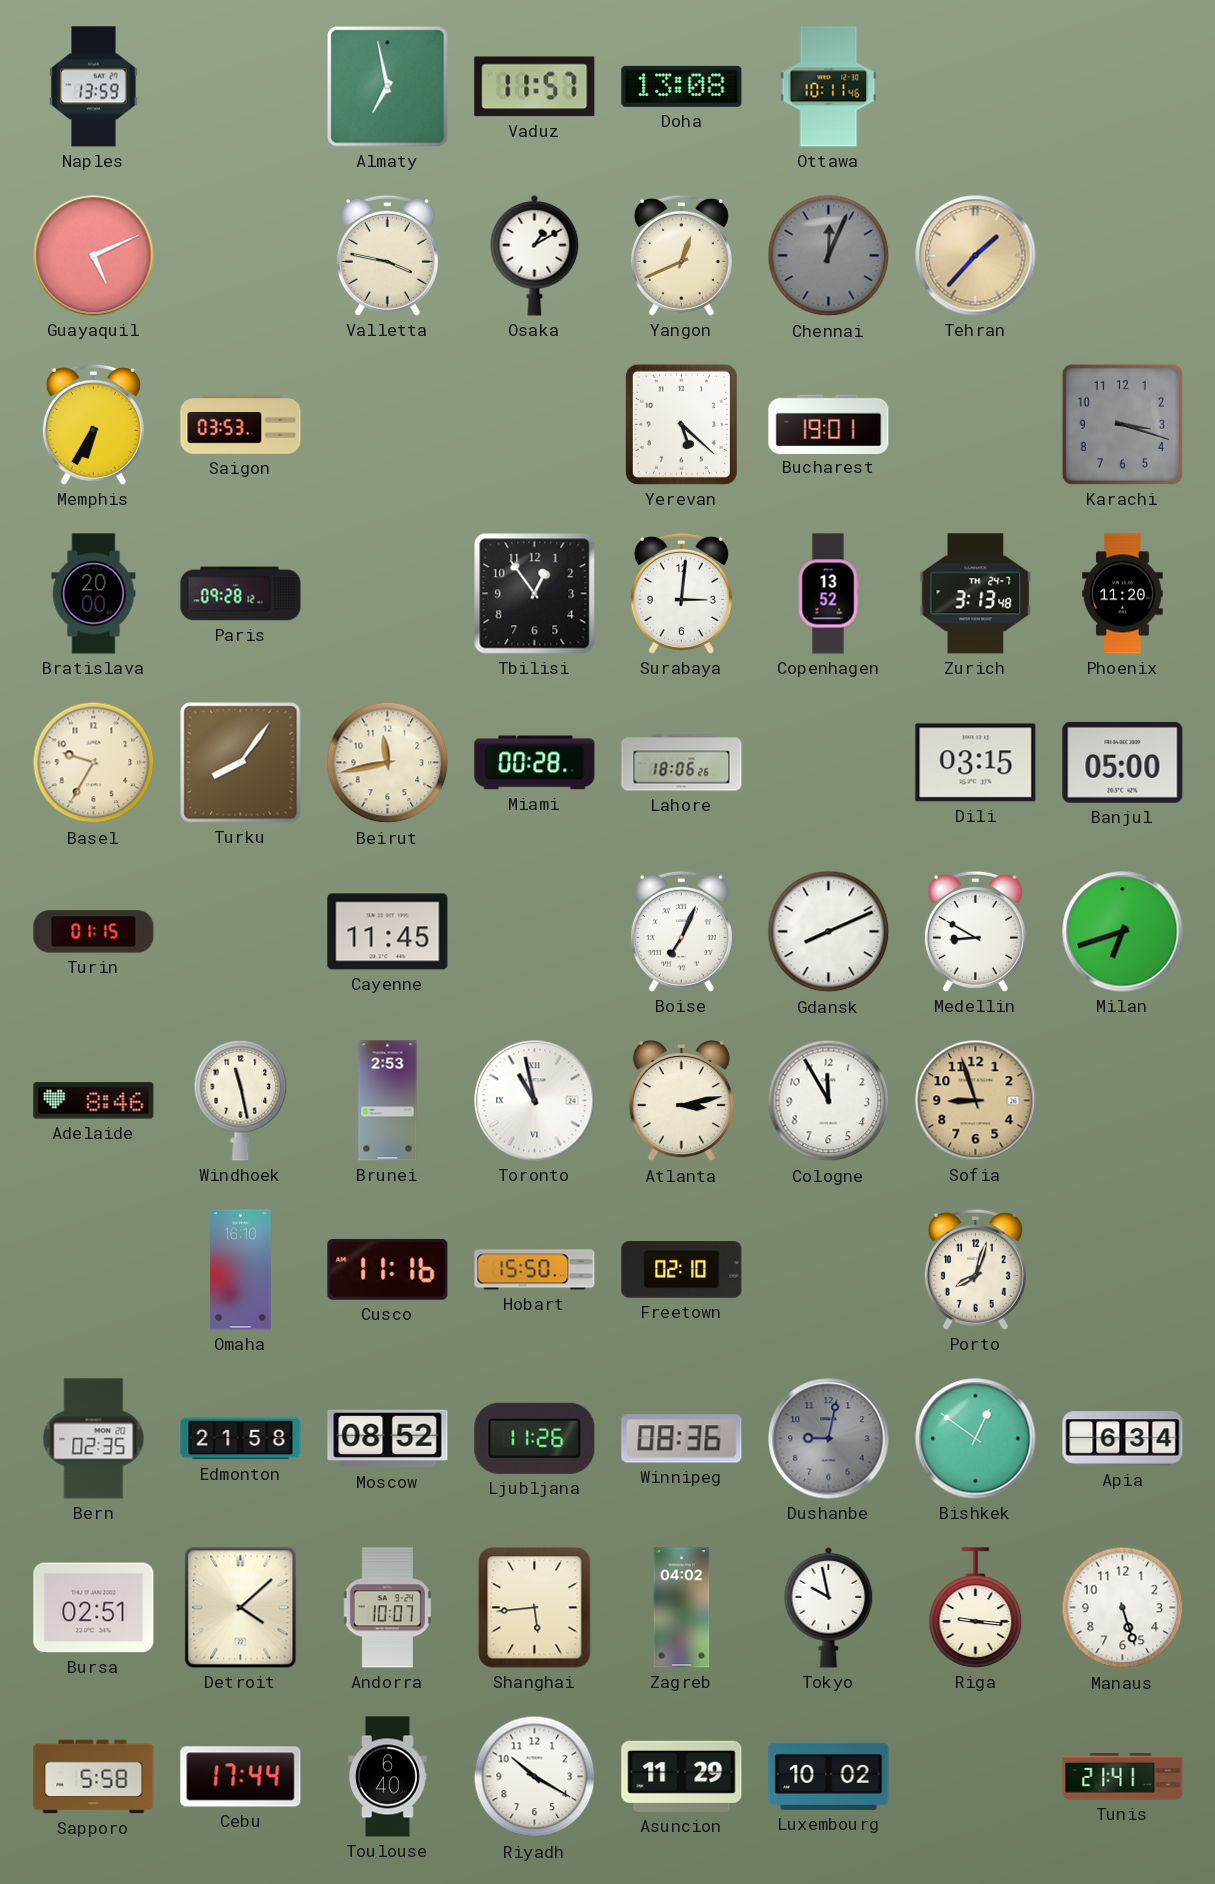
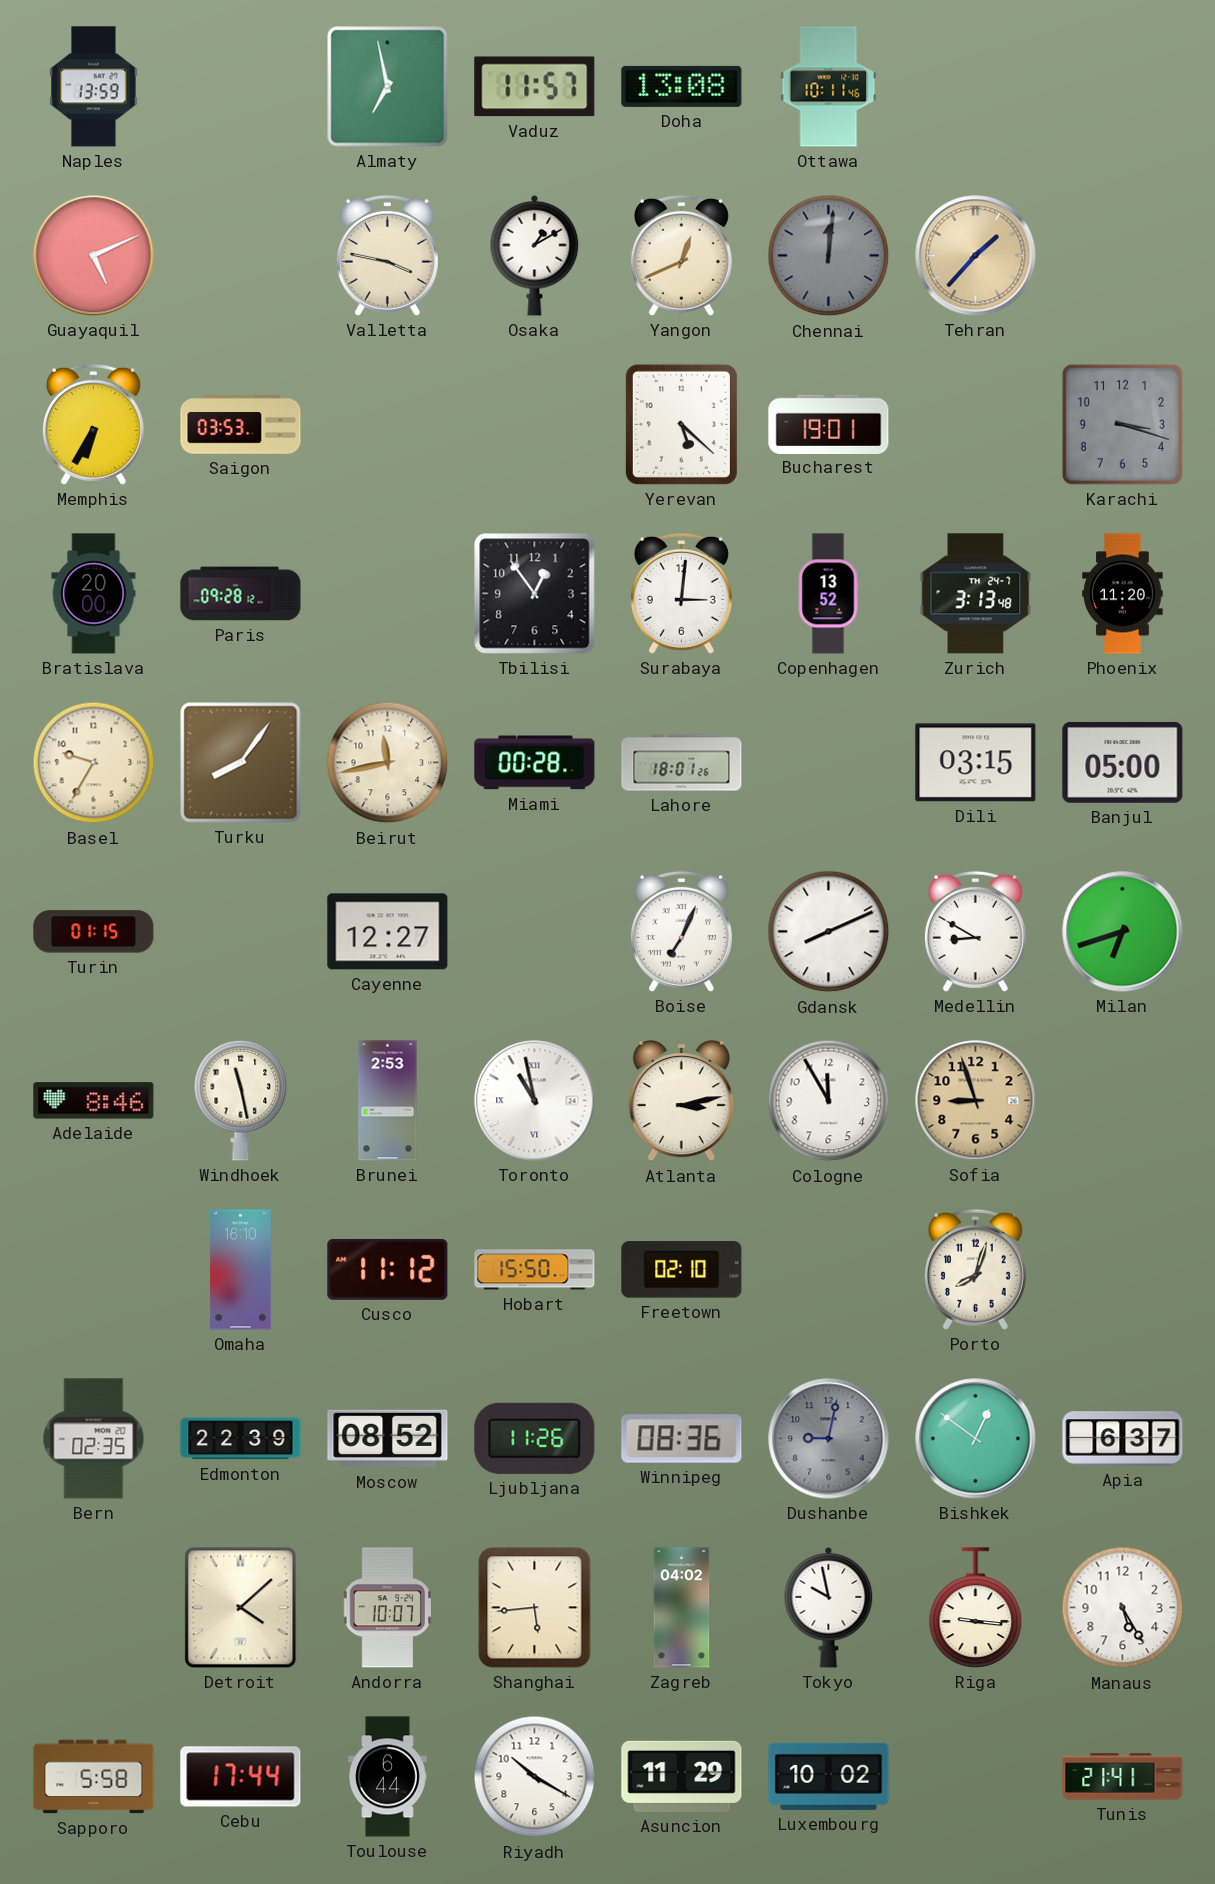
Chennai: 12:04 -> 12:01 (829, 256)
Lahore: 18:06 -> 18:01 (682, 763)
Cayenne: 11:45 -> 12:27 (388, 932)
Cusco: 11:16 -> 11:12 (388, 1270)
Edmonton: 21:58 -> 22:39 (241, 1439)
Apia: 6:34 -> 6:37 (1123, 1439)
Bursa: 02:51 -> none (94, 1608)
Manaus: 5:27 -> 5:25 (1123, 1608)
Toulouse: 6:40 -> 6:44 (388, 1777)
